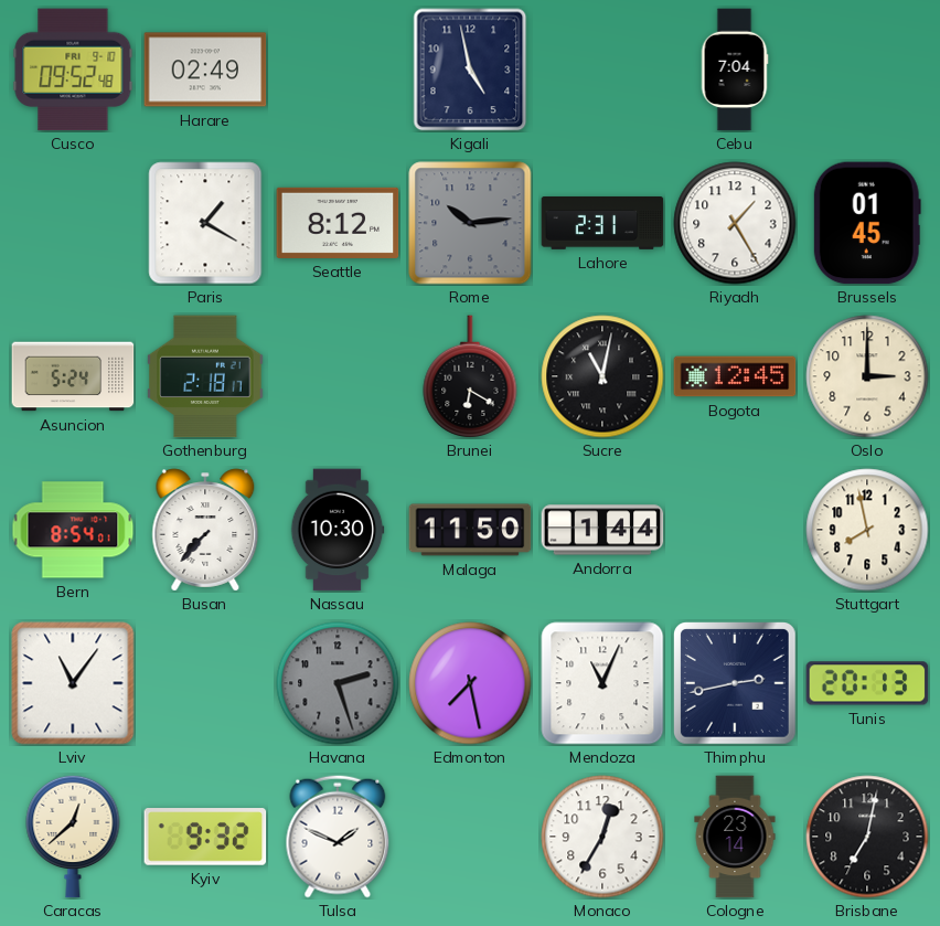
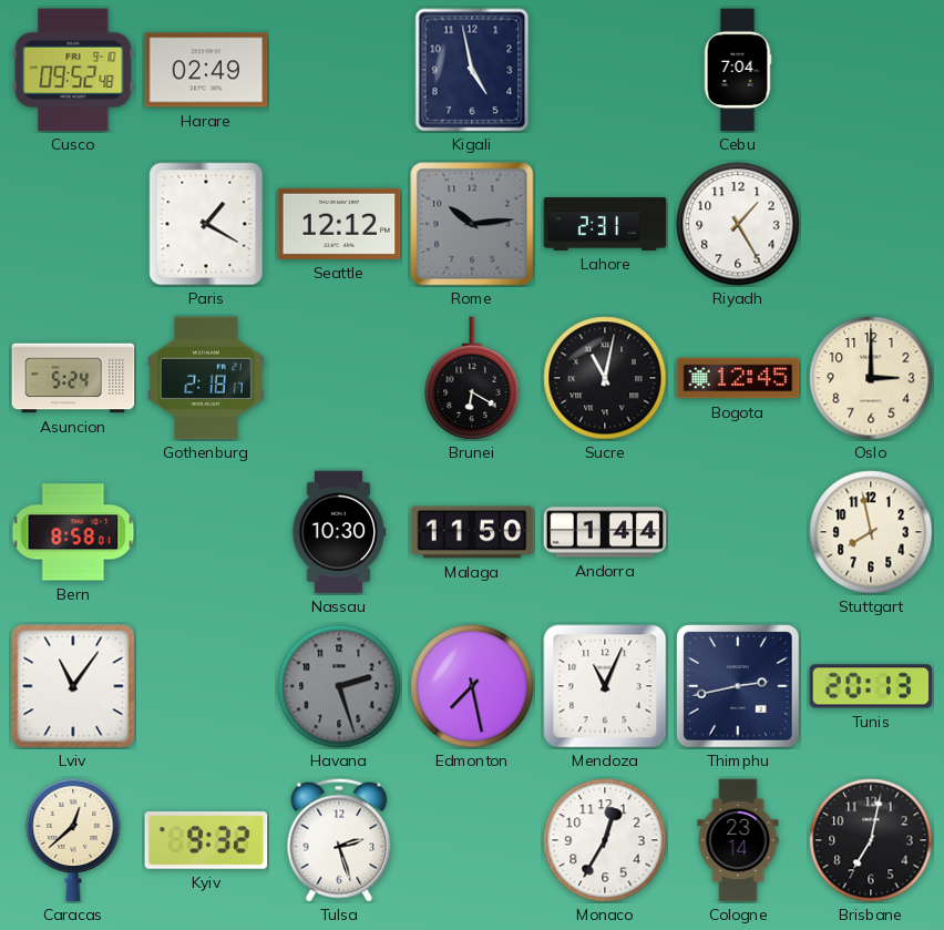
Seattle: 8:12 -> 12:12 (339, 224)
Brussels: 01:45 -> none (867, 223)
Bern: 8:54 -> 8:58 (73, 532)
Busan: 7:37 -> none (205, 530)
Tulsa: 1:49 -> 2:27 (339, 840)
